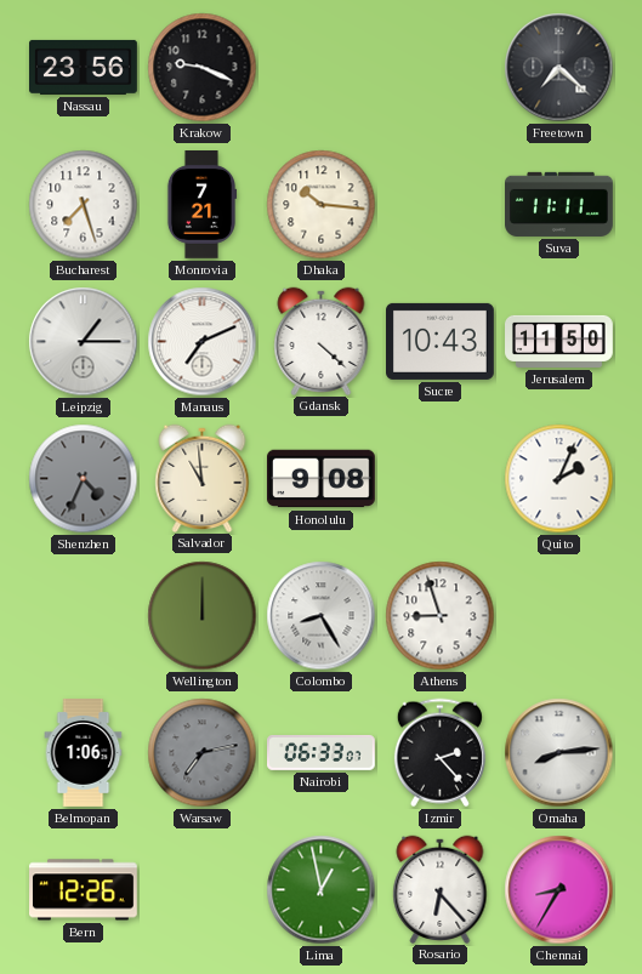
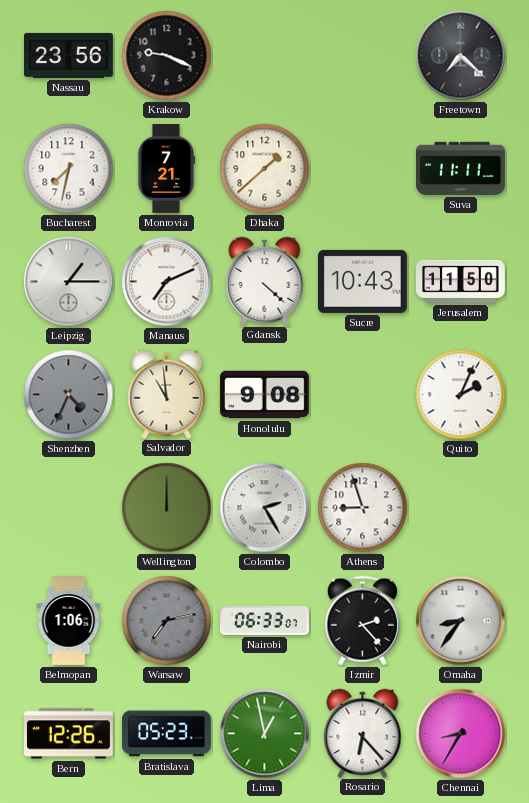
Bucharest: 7:27 -> 7:32 (69, 169)
Dhaka: 10:16 -> 1:38 (265, 169)
Colombo: 8:25 -> 2:25 (265, 508)
Omaha: 8:14 -> 8:36 (461, 621)
Bratislava: none -> 05:23 (167, 734)
